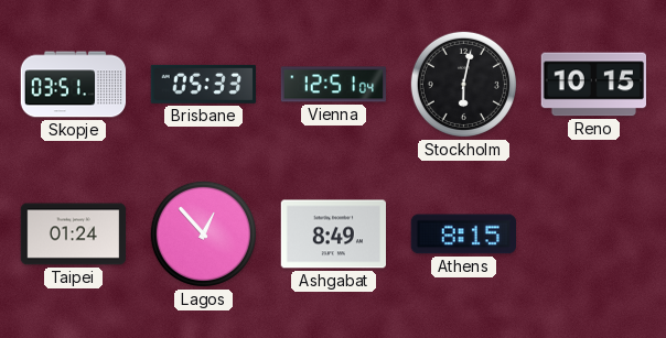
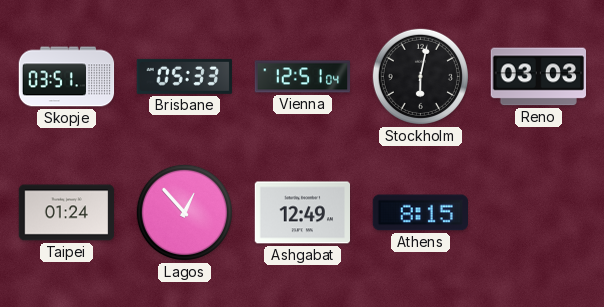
Reno: 10:15 -> 03:03 (538, 77)
Ashgabat: 8:49 -> 12:49 (302, 213)
